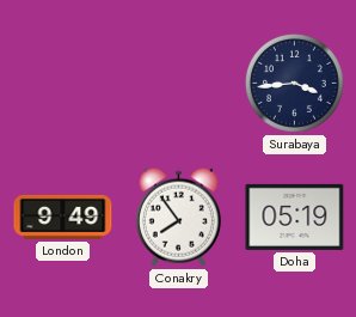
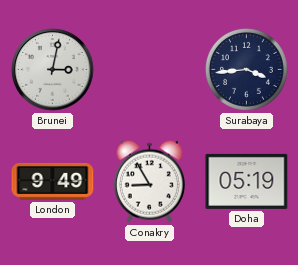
Brunei: none -> 3:02 (53, 70)
Conakry: 7:54 -> 8:55 (149, 181)
